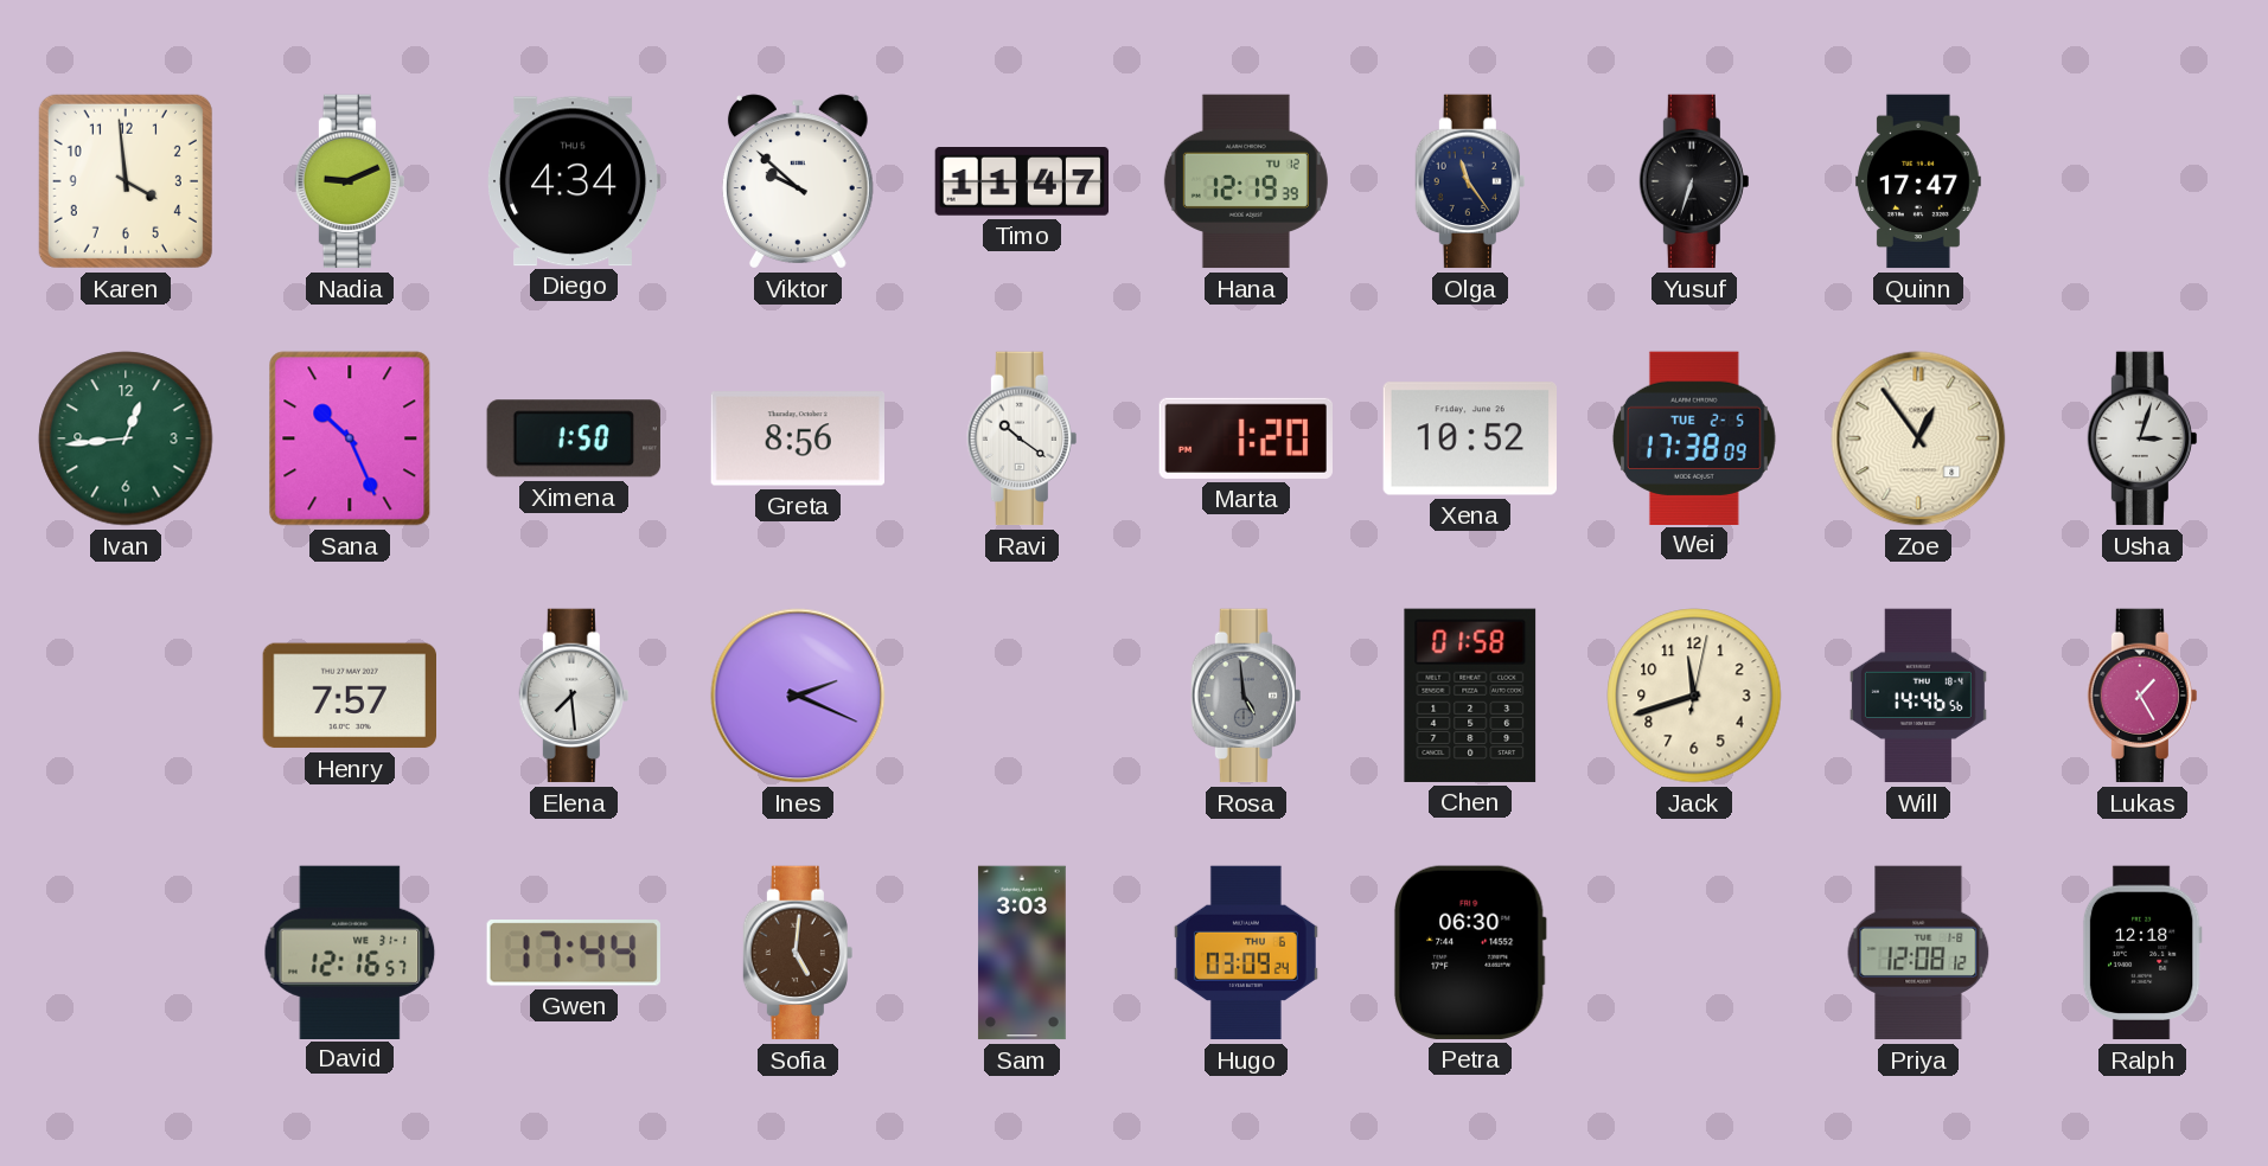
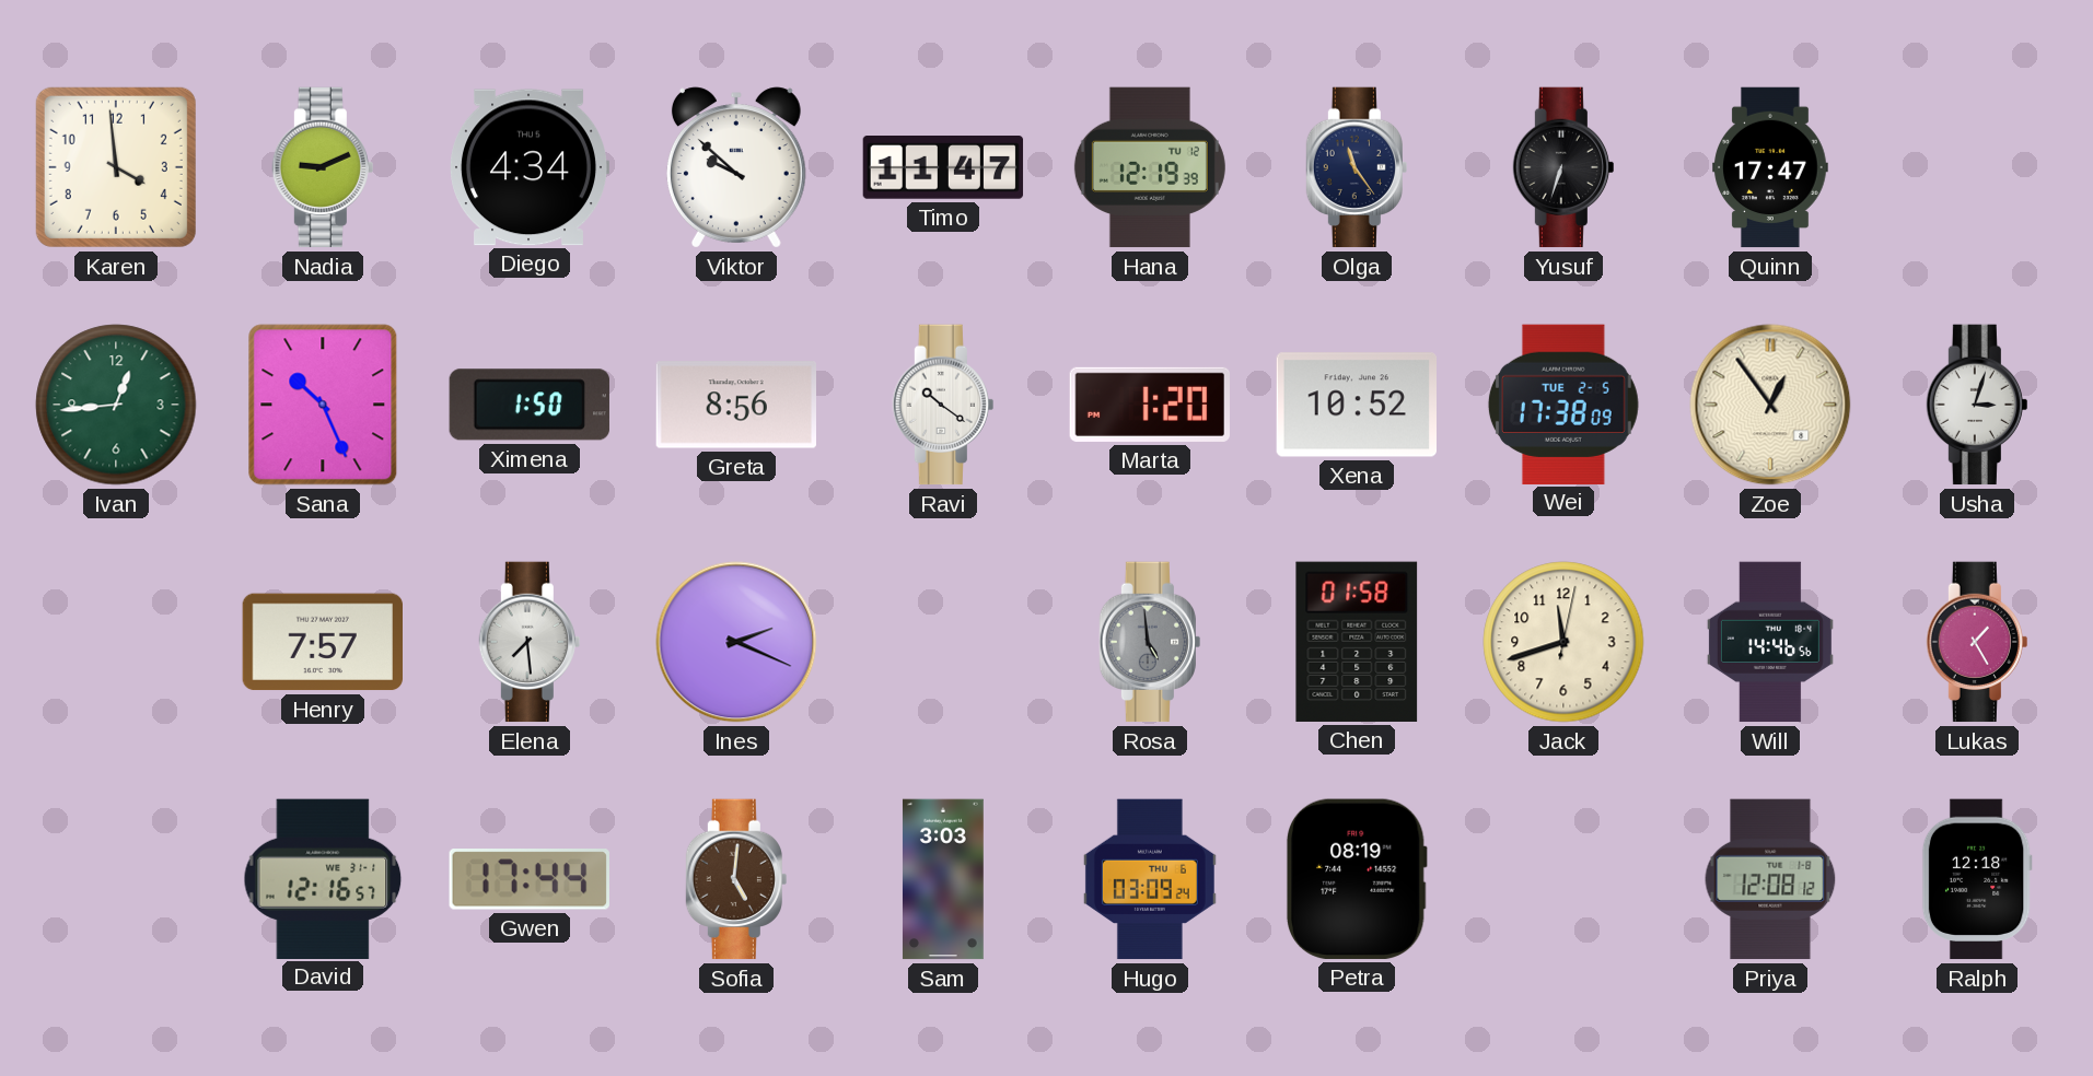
Petra: 06:30 -> 08:19 (1357, 879)
